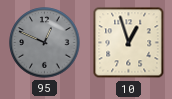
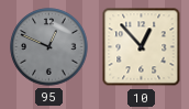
10: 12:57 -> 12:53 (142, 47)
